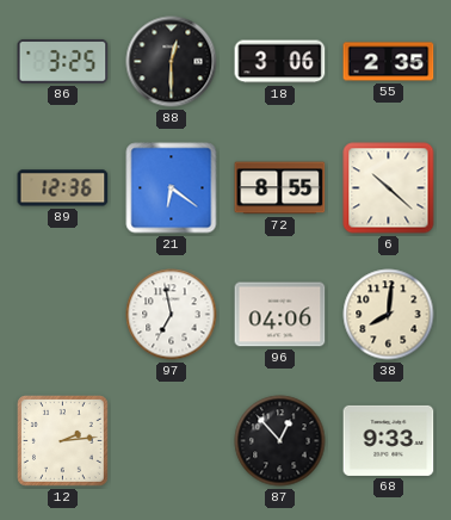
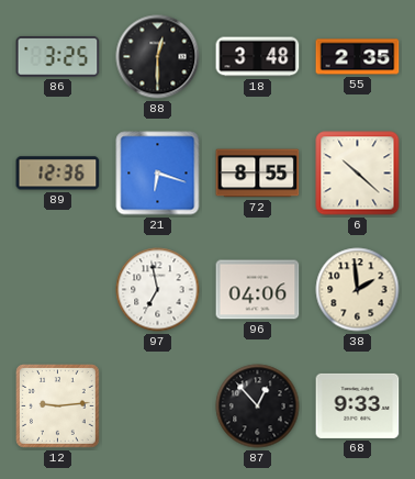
18: 3:06 -> 3:48 (258, 57)
21: 6:21 -> 6:18 (158, 174)
38: 8:01 -> 1:59 (358, 290)
12: 2:14 -> 9:14 (58, 406)
